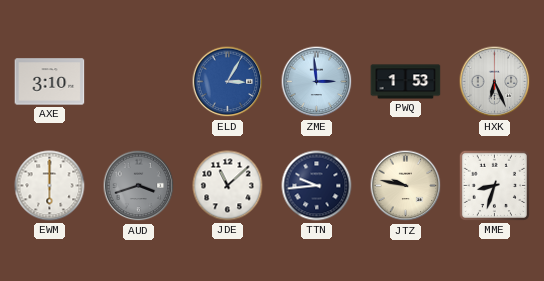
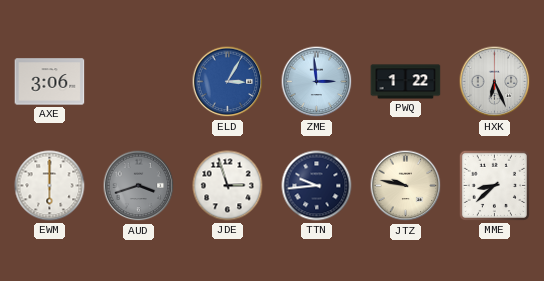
AXE: 3:10 -> 3:06 (50, 82)
PWQ: 1:53 -> 1:22 (406, 82)
JDE: 11:08 -> 2:57 (228, 186)
MME: 8:33 -> 8:38 (494, 185)
